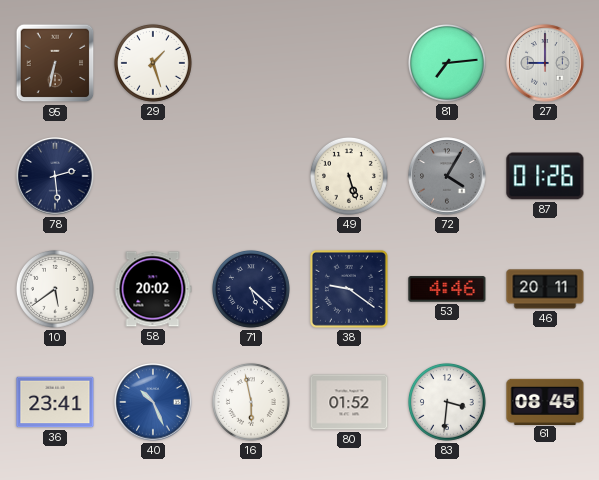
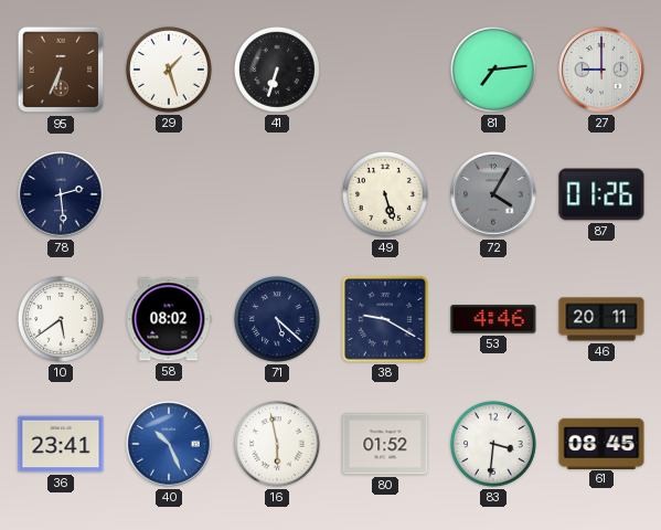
95: 6:32 -> 6:34 (61, 70)
41: none -> 6:33 (277, 70)
58: 20:02 -> 08:02 (169, 319)
38: 9:21 -> 9:20 (385, 319)
